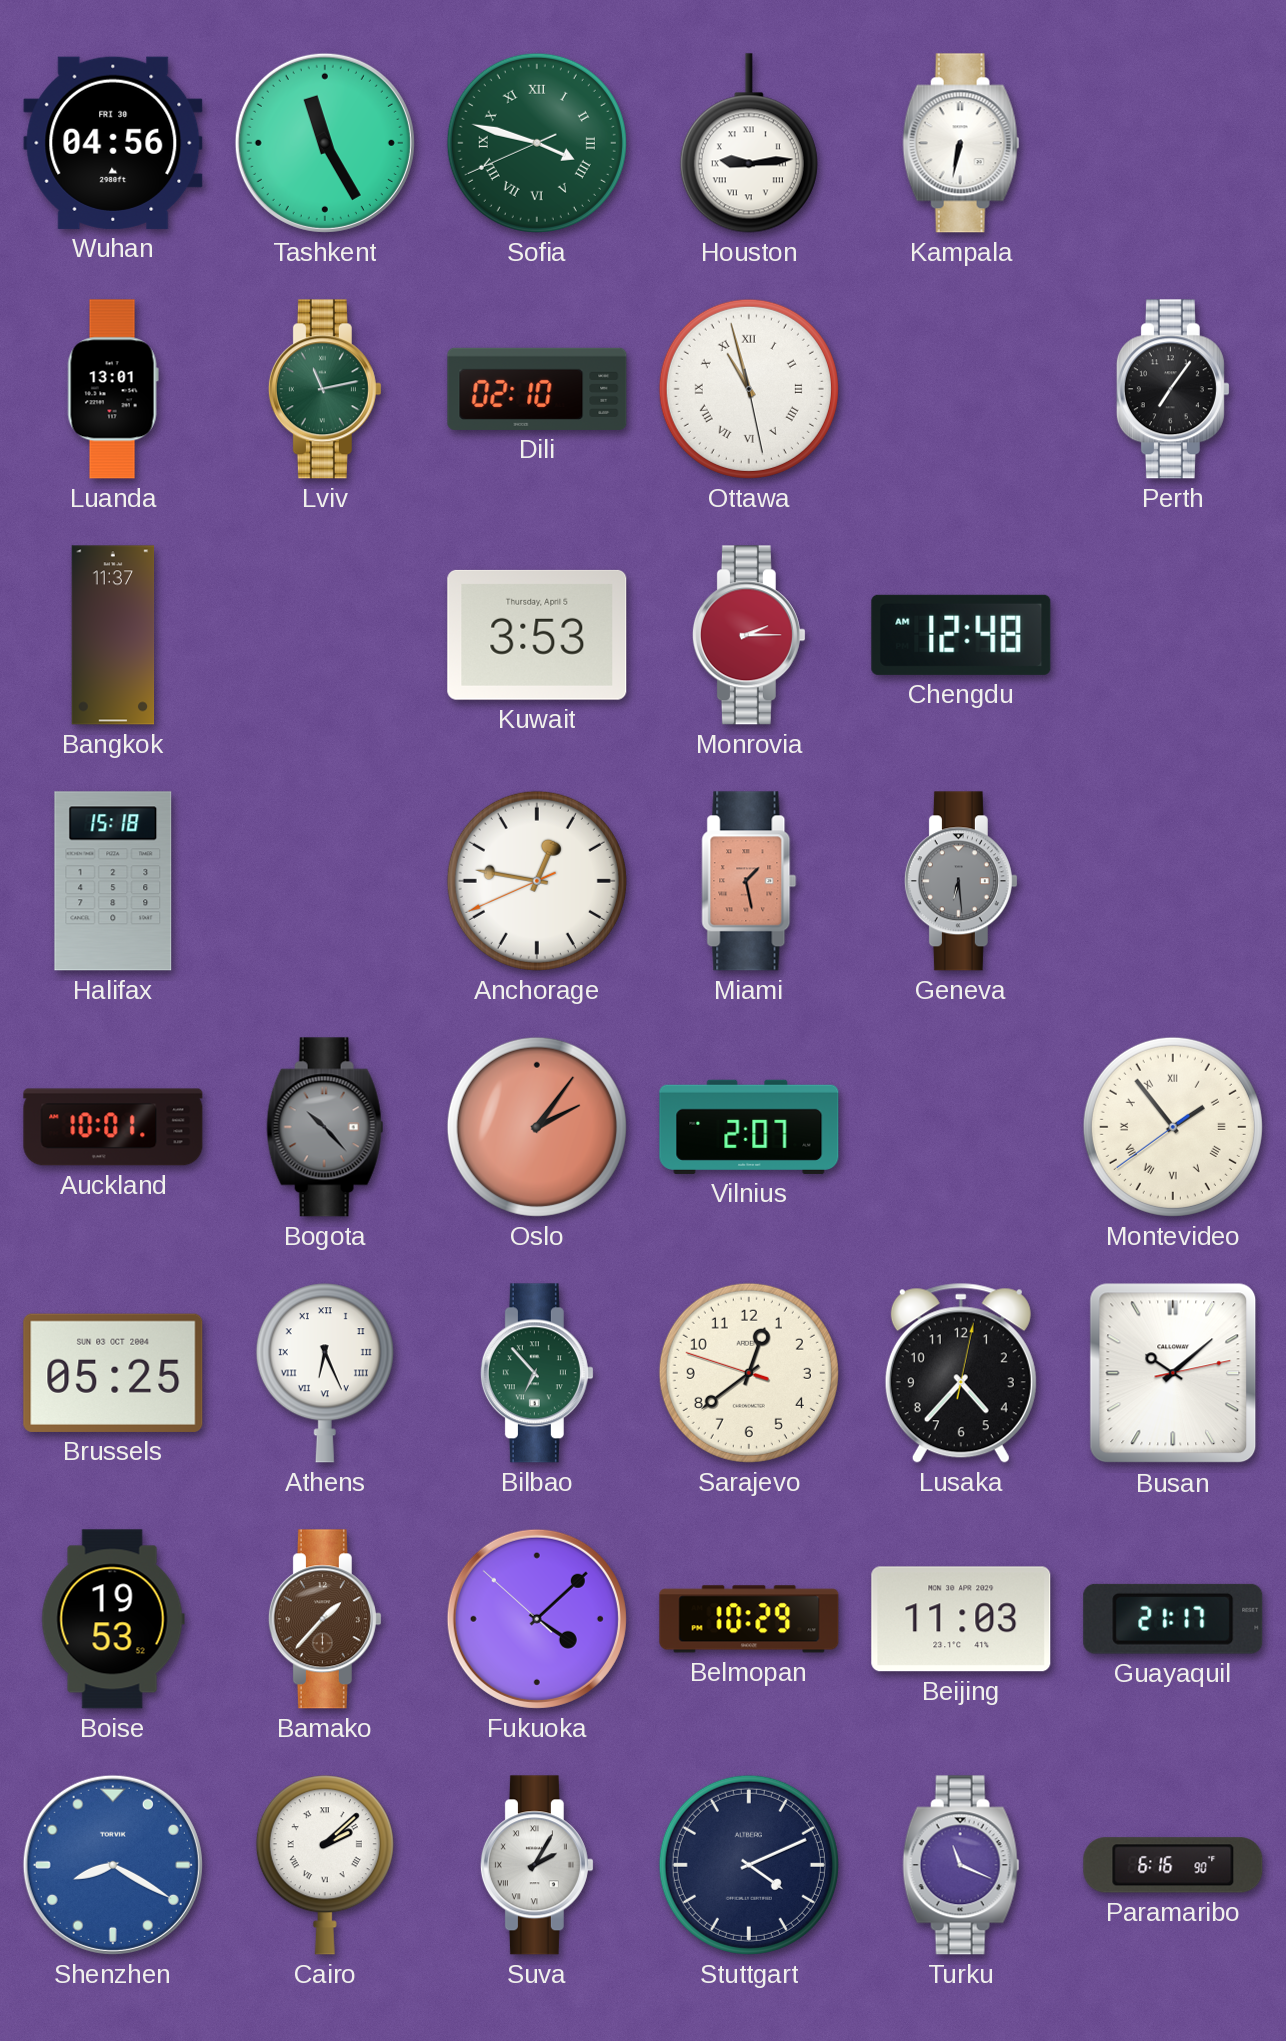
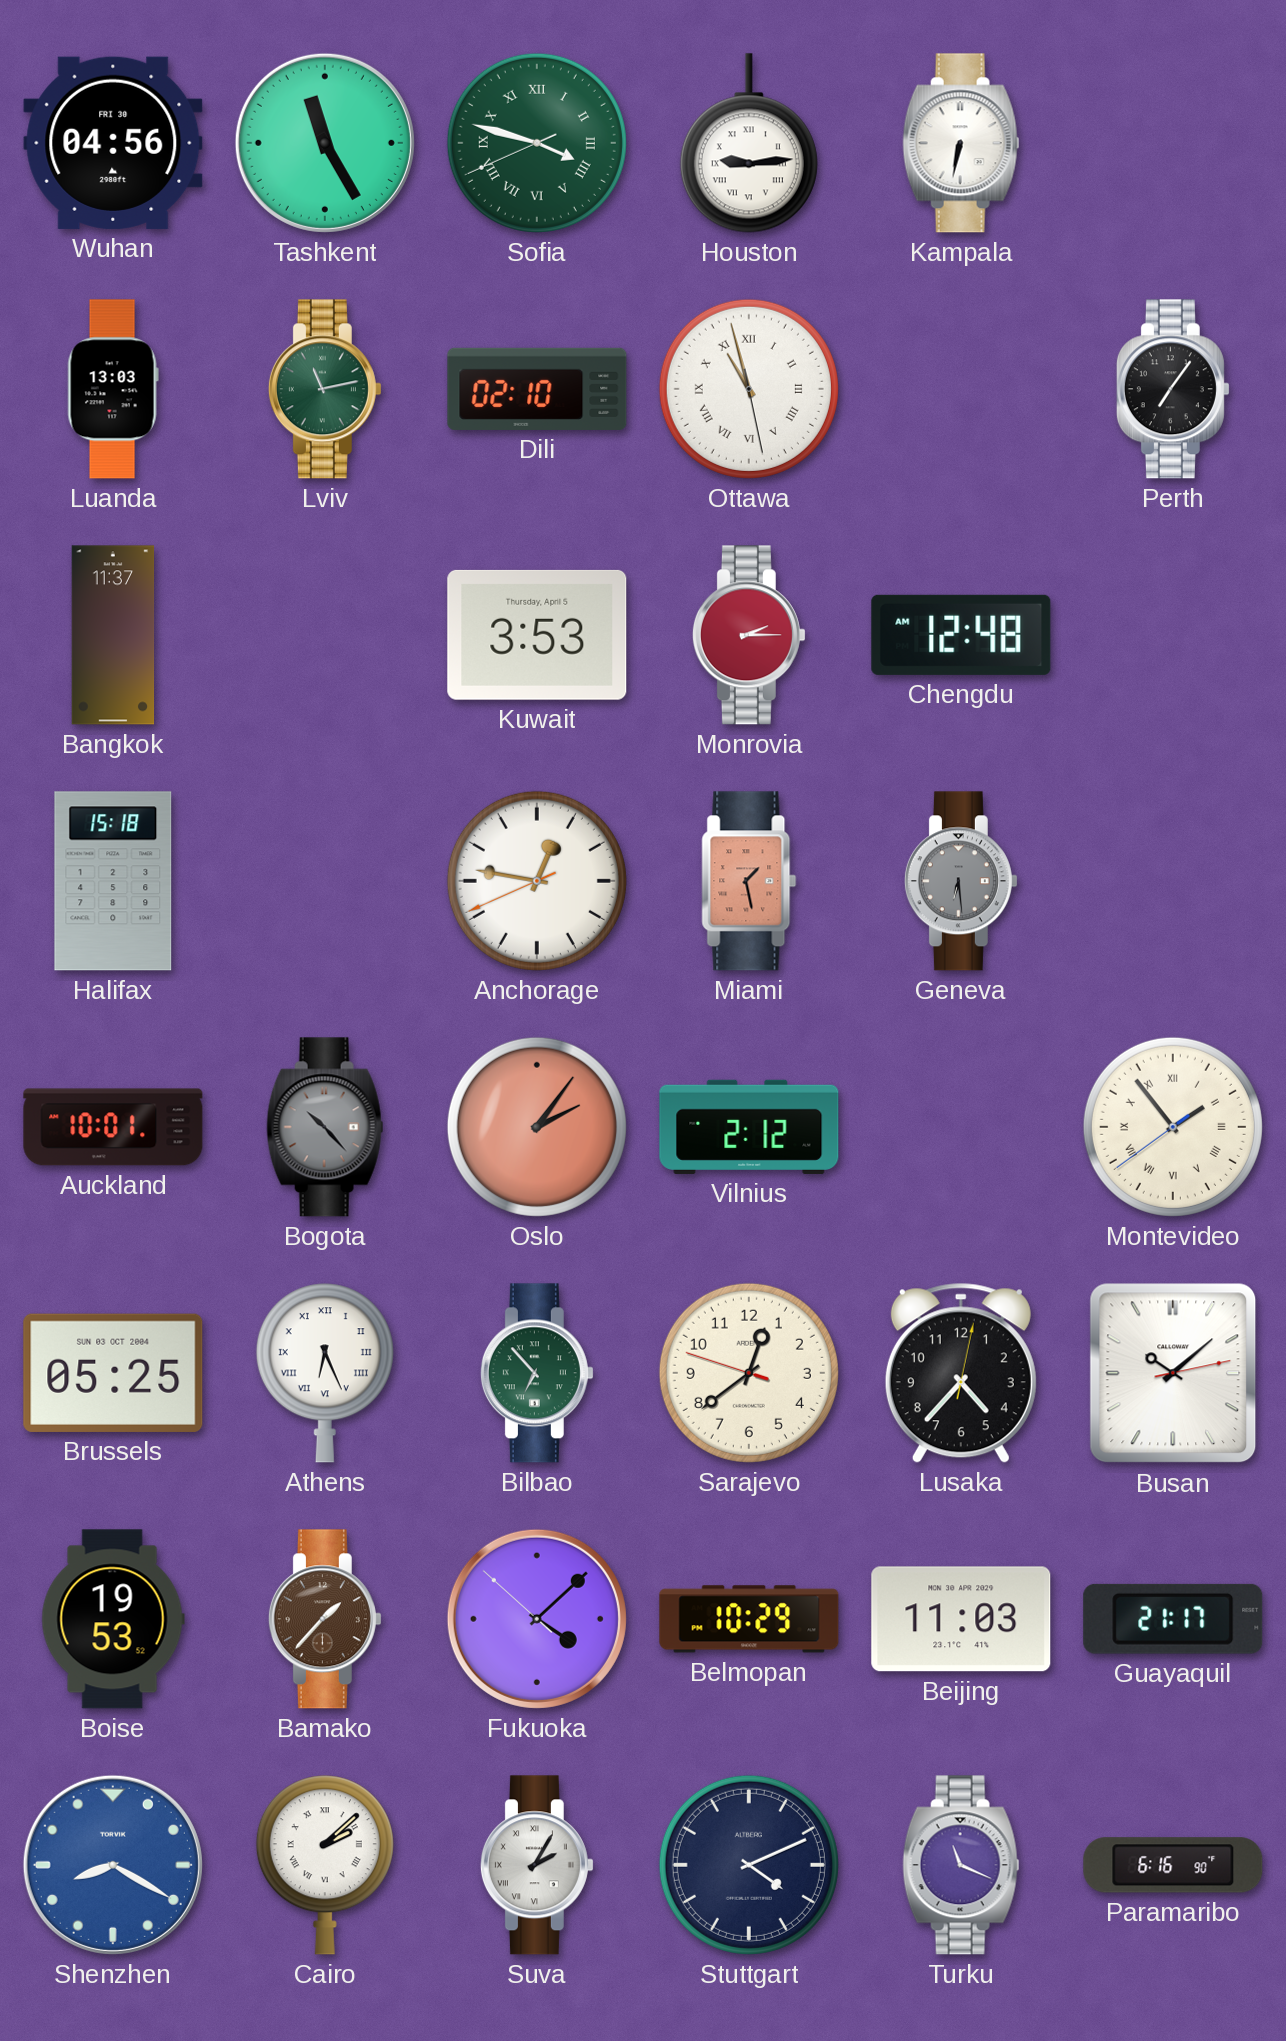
Luanda: 13:01 -> 13:03 (113, 389)
Vilnius: 2:07 -> 2:12 (749, 1127)
